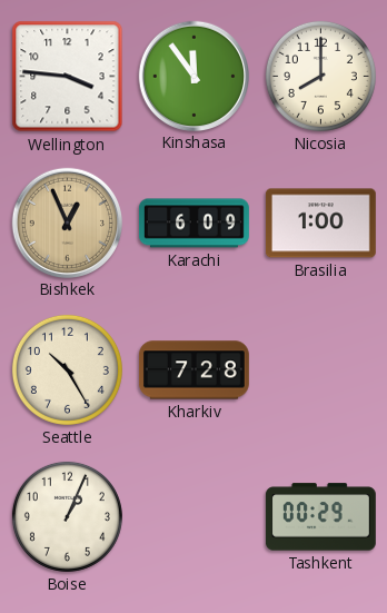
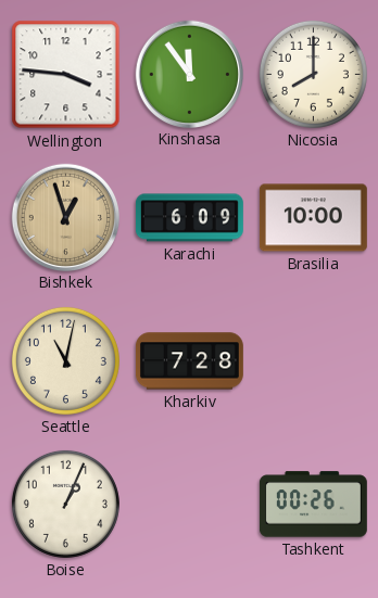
Bishkek: 12:56 -> 12:57 (65, 217)
Brasilia: 1:00 -> 10:00 (313, 218)
Seattle: 10:25 -> 11:02 (65, 360)
Tashkent: 00:29 -> 00:26 (313, 505)
